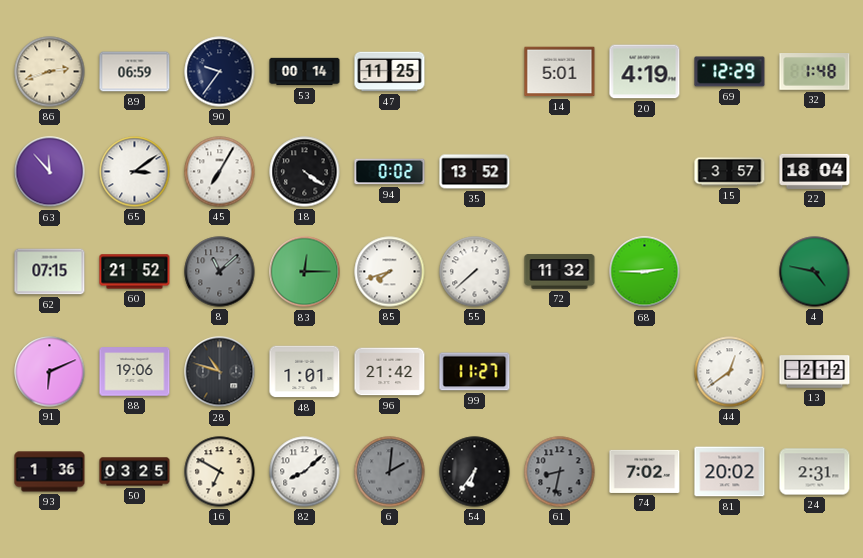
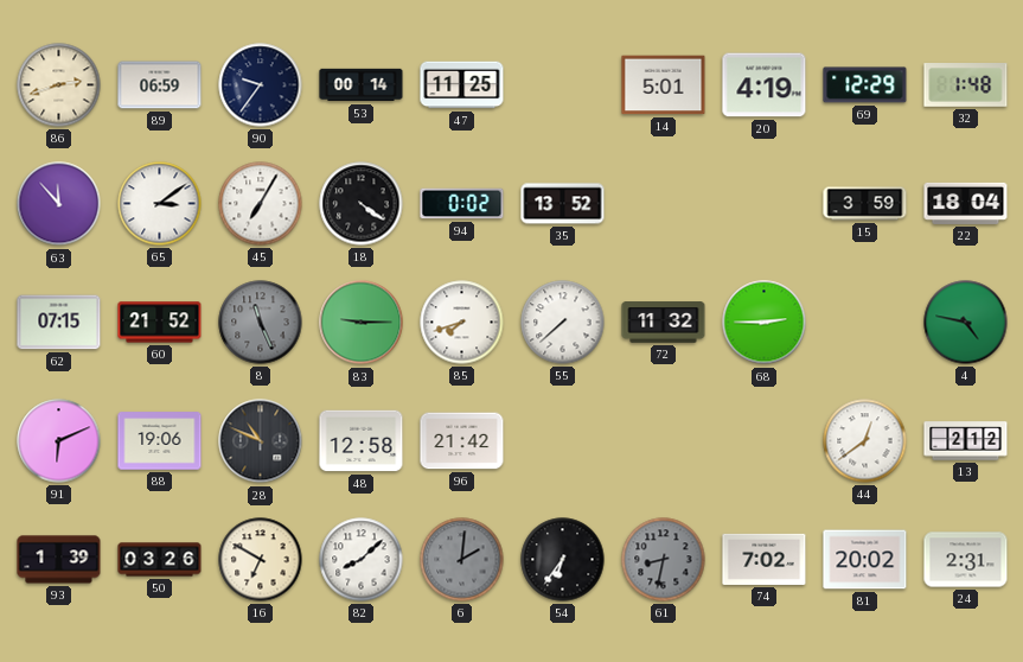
15: 3:57 -> 3:59 (865, 204)
8: 11:08 -> 11:26 (261, 323)
83: 12:15 -> 9:15 (362, 323)
28: 10:48 -> 10:49 (261, 441)
48: 1:01 -> 12:58 (362, 441)
99: 11:27 -> none (475, 372)
93: 1:36 -> 1:39 (59, 560)
50: 03:25 -> 03:26 (160, 560)
